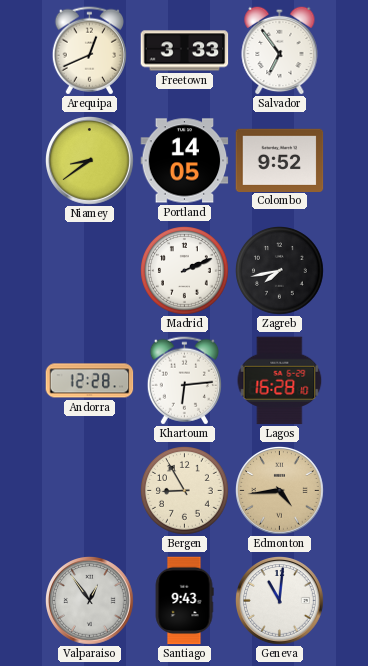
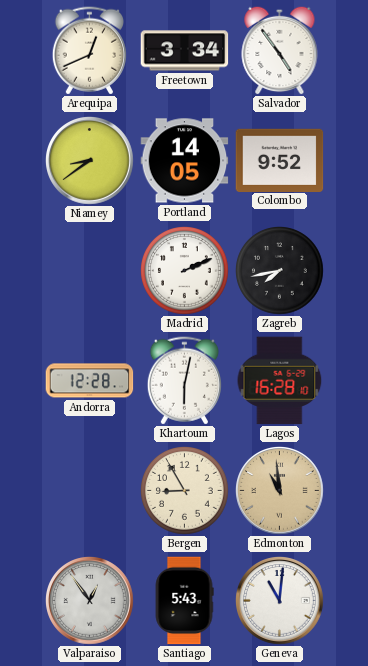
Freetown: 3:33 -> 3:34 (185, 51)
Salvador: 6:54 -> 4:54 (280, 50)
Khartoum: 6:14 -> 6:02 (184, 381)
Edmonton: 4:44 -> 10:59 (280, 491)
Santiago: 9:43 -> 5:43 (184, 601)
